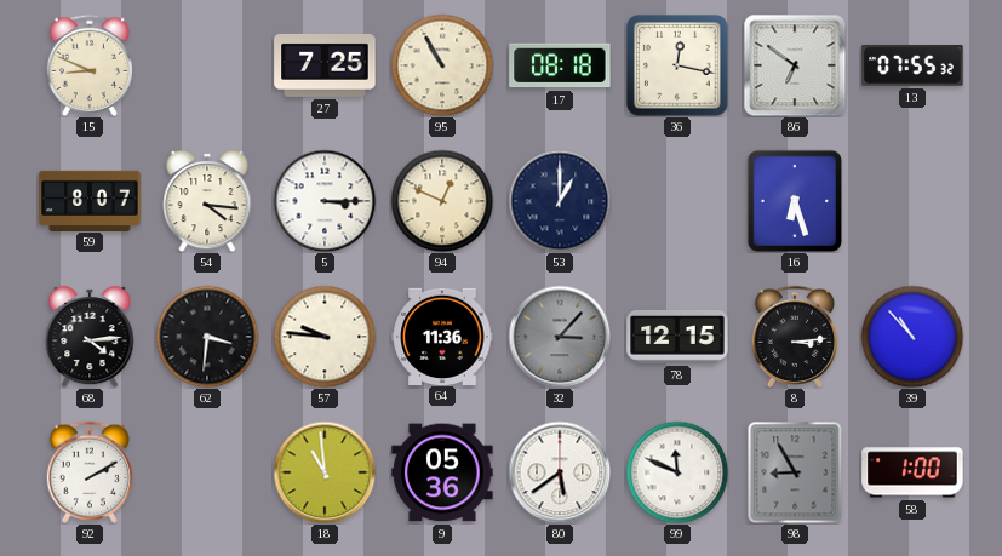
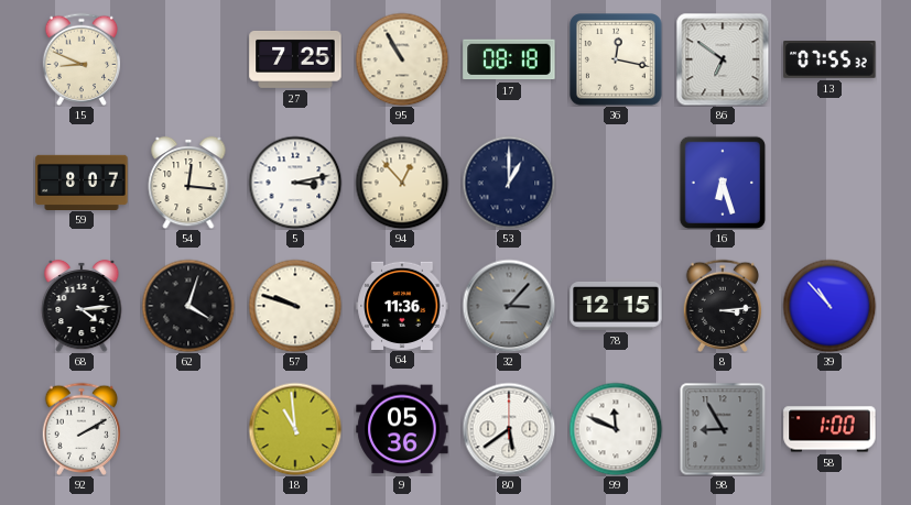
54: 4:16 -> 12:16 (188, 183)
5: 3:15 -> 3:13 (295, 183)
94: 12:49 -> 12:53 (402, 183)
62: 3:31 -> 4:03 (188, 306)
57: 9:46 -> 9:48 (295, 306)
